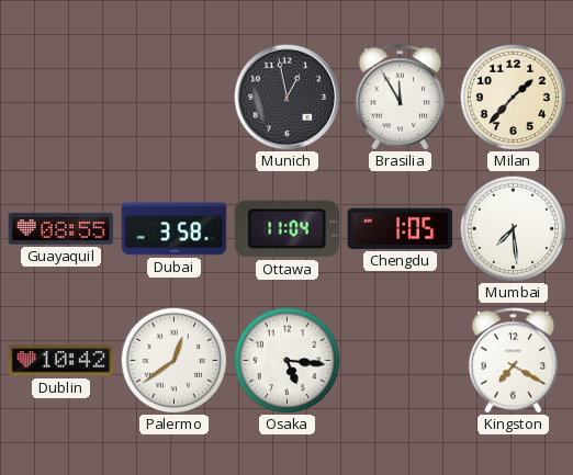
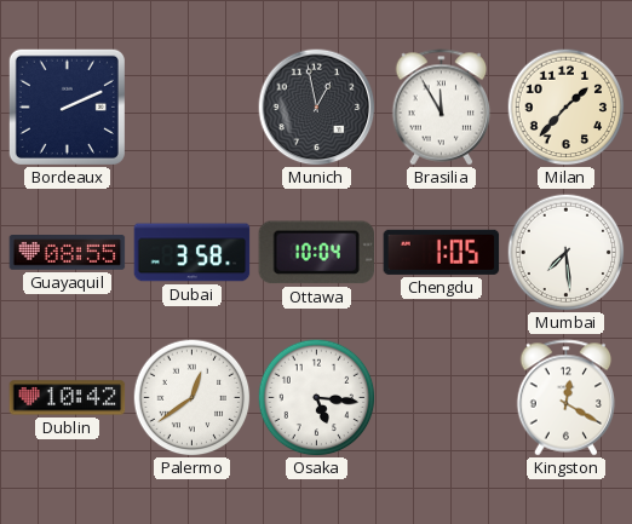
Bordeaux: none -> 2:11 (67, 106)
Ottawa: 11:04 -> 10:04 (316, 253)
Kingston: 7:20 -> 12:20 (567, 398)
